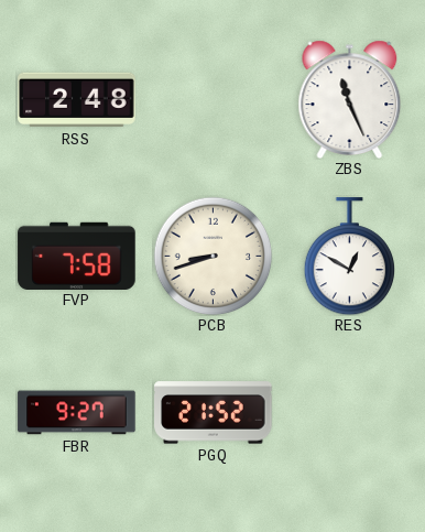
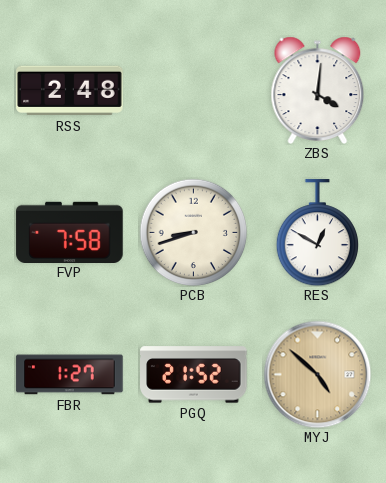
ZBS: 11:26 -> 4:01 (318, 90)
FBR: 9:27 -> 1:27 (70, 375)
MYJ: none -> 4:52 (317, 374)
